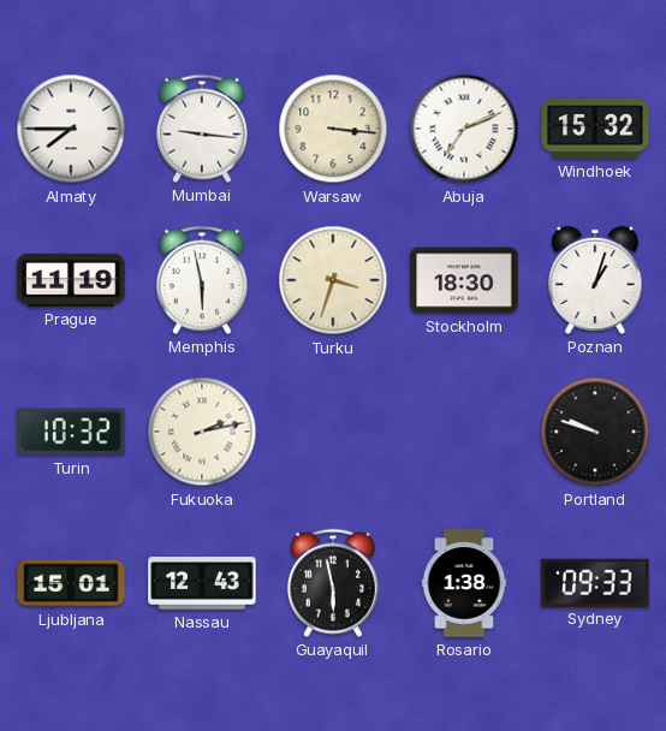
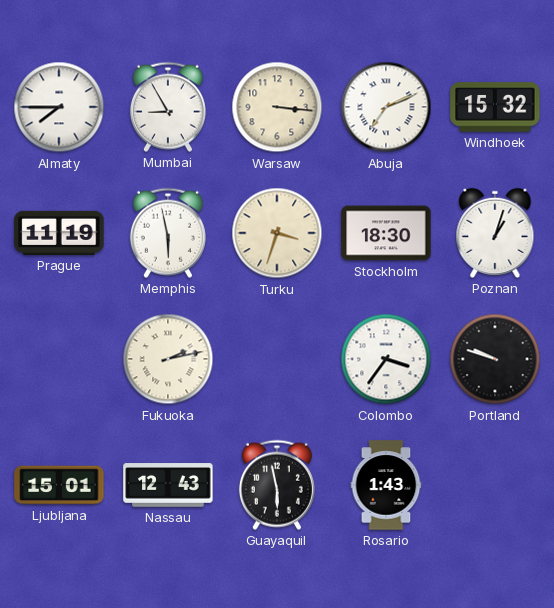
Mumbai: 9:16 -> 8:55 (168, 107)
Turin: 10:32 -> none (71, 432)
Colombo: none -> 3:36 (386, 359)
Rosario: 1:38 -> 1:43 (386, 485)
Sydney: 09:33 -> none (595, 582)
